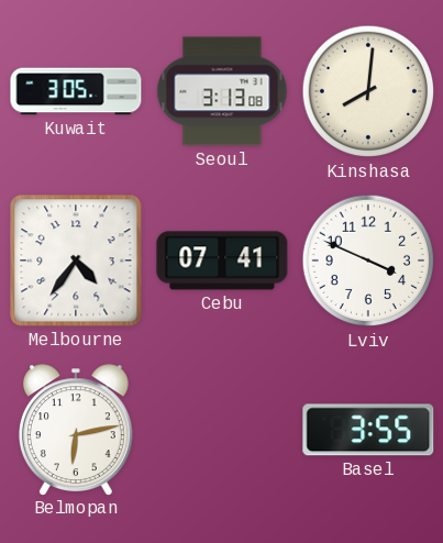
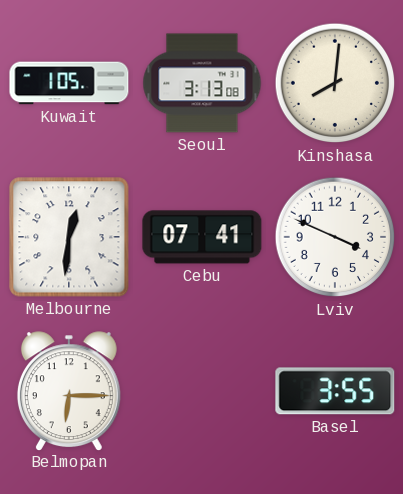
Kuwait: 3:05 -> 1:05 (69, 83)
Melbourne: 4:36 -> 12:31 (69, 237)
Belmopan: 6:13 -> 6:15 (69, 391)
